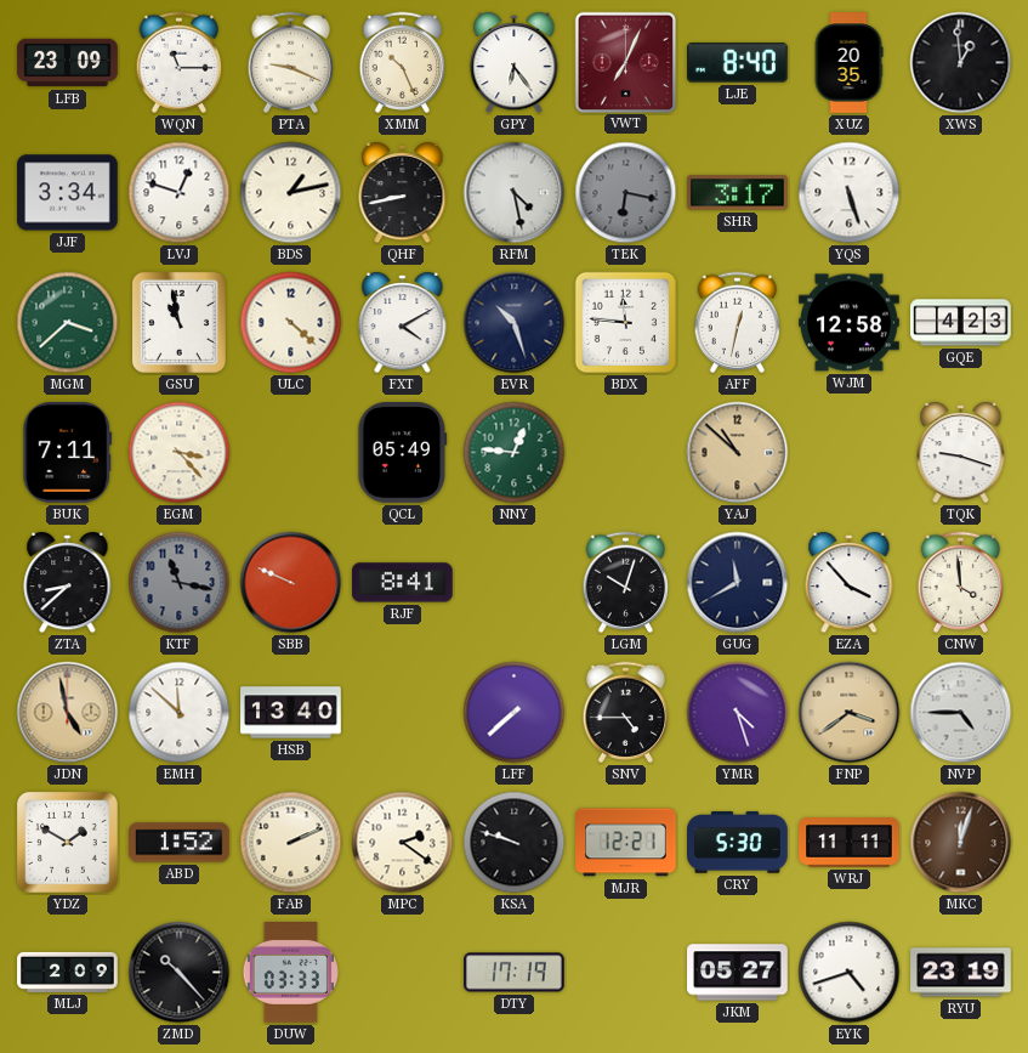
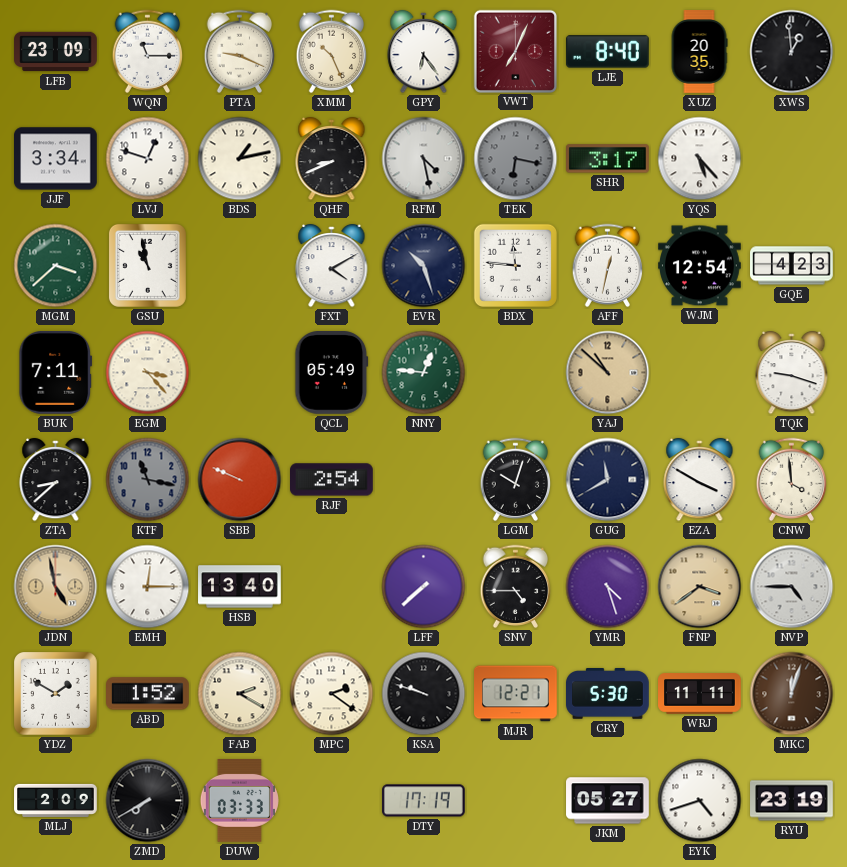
QHF: 8:43 -> 8:41 (332, 159)
YQS: 5:27 -> 5:23 (700, 159)
ULC: 4:22 -> none (291, 323)
WJM: 12:58 -> 12:54 (700, 266)
RJF: 8:41 -> 2:54 (332, 480)
EZA: 3:53 -> 3:50 (700, 480)
EMH: 11:52 -> 12:15 (148, 587)
FAB: 2:11 -> 2:20 (240, 694)
ZMD: 10:23 -> 7:40 (148, 801)
